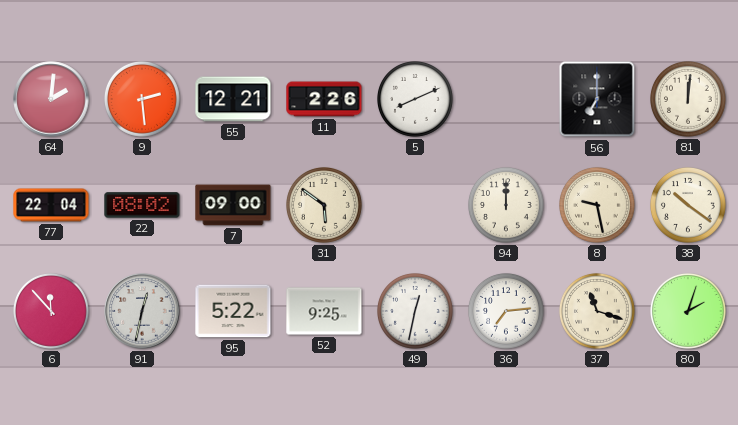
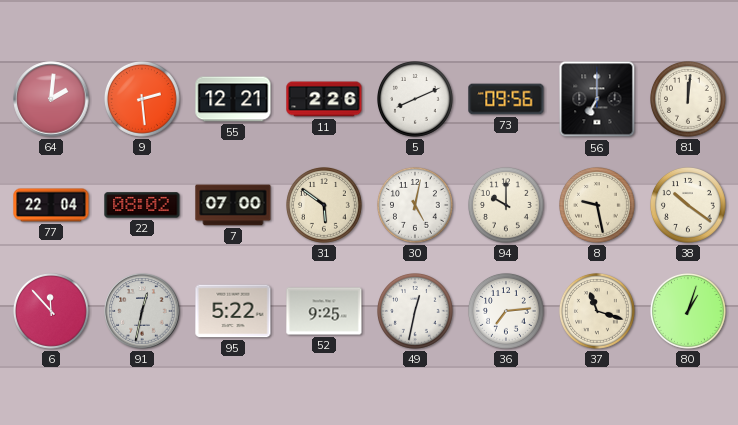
73: none -> 09:56 (506, 99)
7: 09:00 -> 07:00 (233, 205)
30: none -> 5:02 (416, 206)
94: 12:00 -> 10:00 (507, 206)
80: 2:03 -> 1:03 (689, 312)
